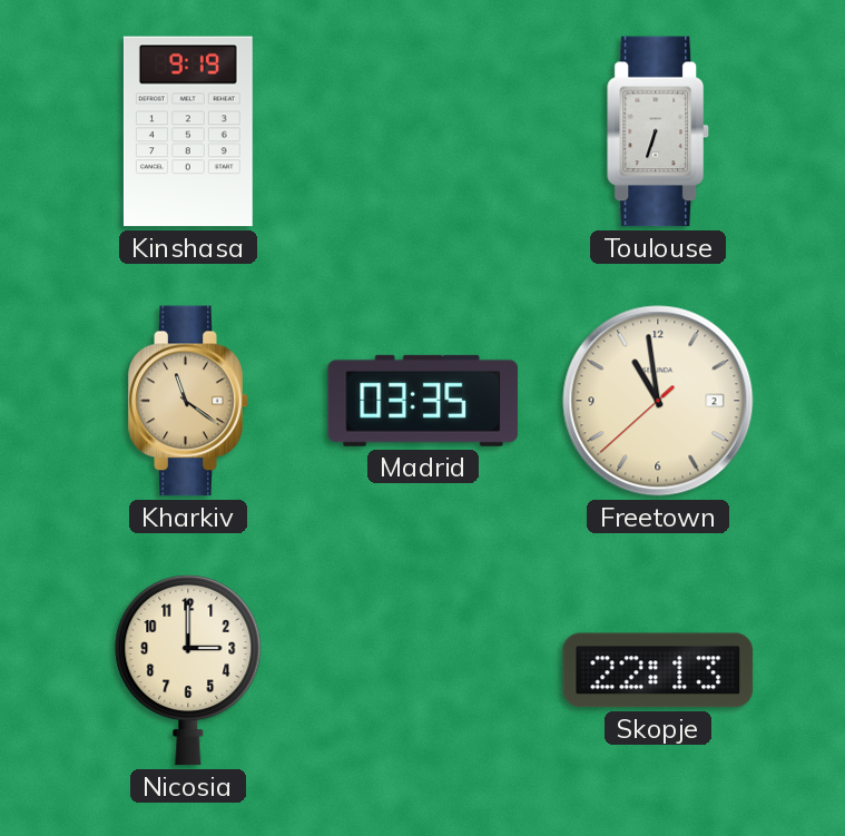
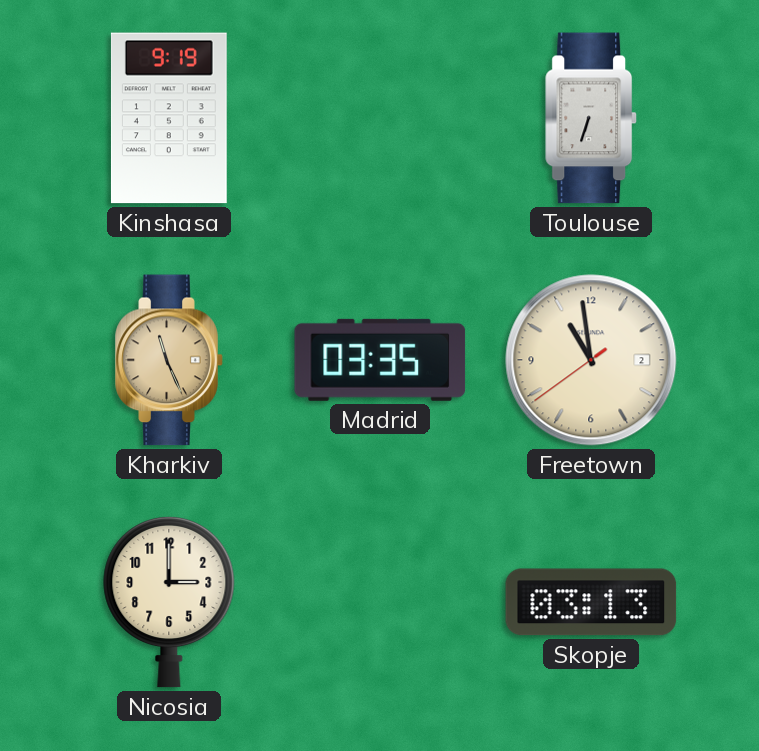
Kharkiv: 11:21 -> 11:26 (169, 360)
Freetown: 10:58:38 -> 10:58:39 (591, 360)
Skopje: 22:13 -> 03:13 (591, 602)
